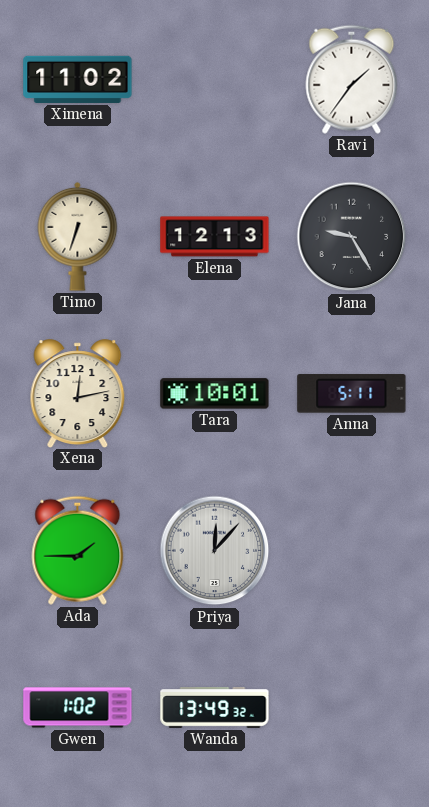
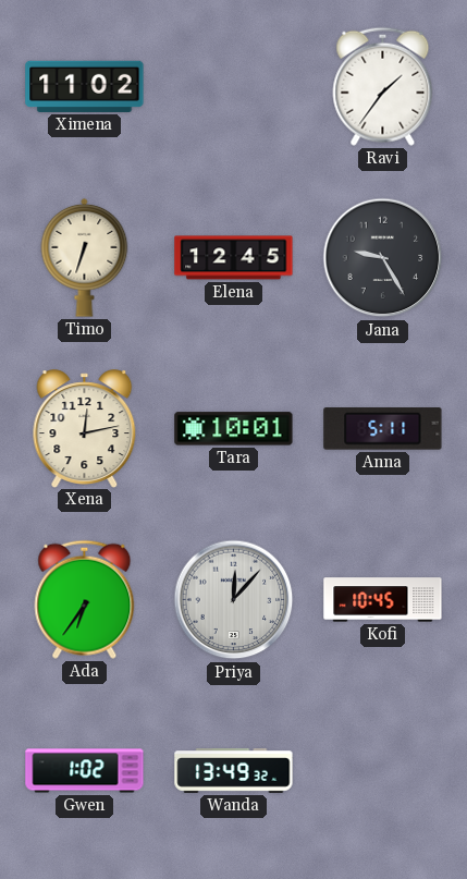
Elena: 12:13 -> 12:45 (234, 258)
Ada: 1:45 -> 6:36 (85, 599)
Kofi: none -> 10:45 (383, 600)
